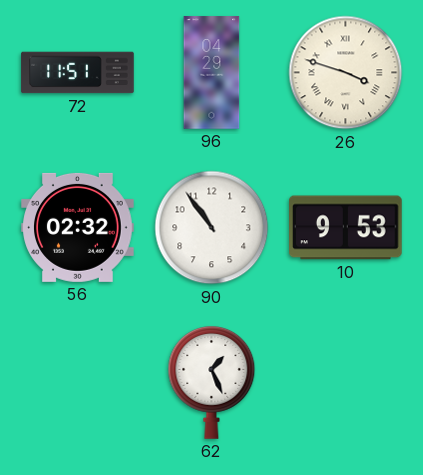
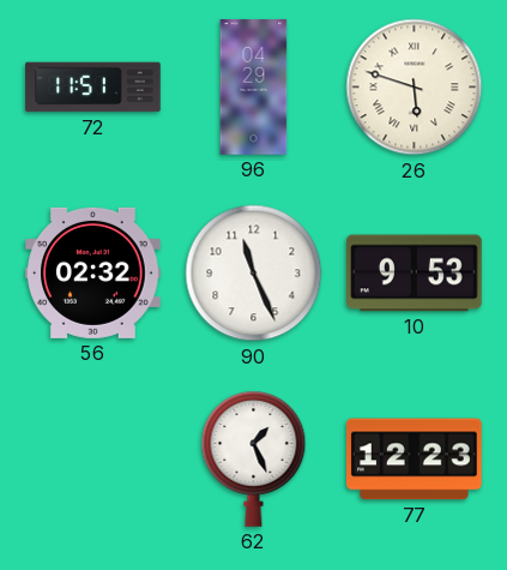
26: 3:48 -> 5:48 (415, 88)
90: 10:54 -> 11:26 (254, 274)
77: none -> 12:23 (415, 460)
